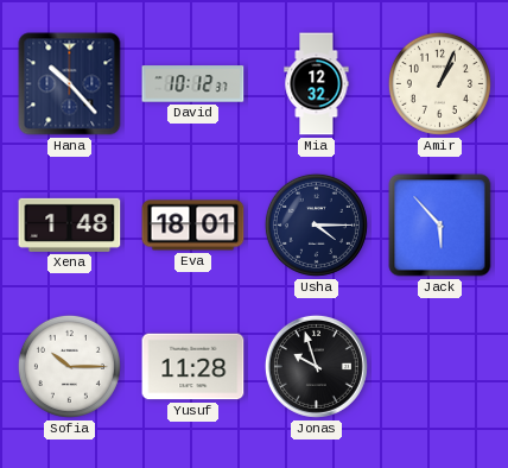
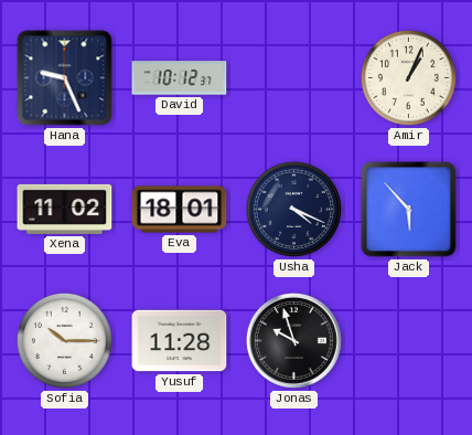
Hana: 10:23 -> 9:26 (65, 78)
Mia: 12:32 -> none (317, 84)
Xena: 1:48 -> 11:02 (65, 209)
Usha: 4:15 -> 4:19 (293, 209)
